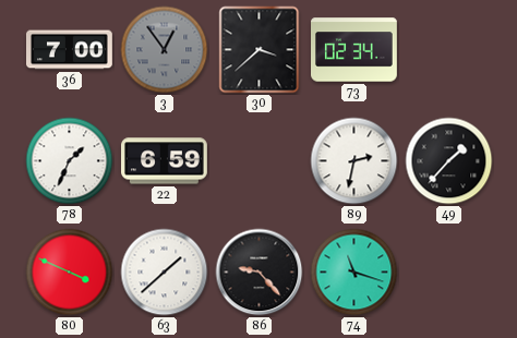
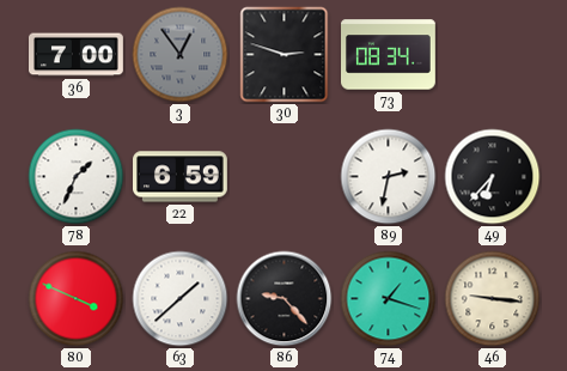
30: 3:38 -> 2:48 (285, 55)
73: 02:34 -> 08:34 (389, 55)
49: 1:37 -> 6:37 (493, 177)
74: 11:18 -> 1:18 (389, 299)
46: none -> 9:16 (493, 299)
